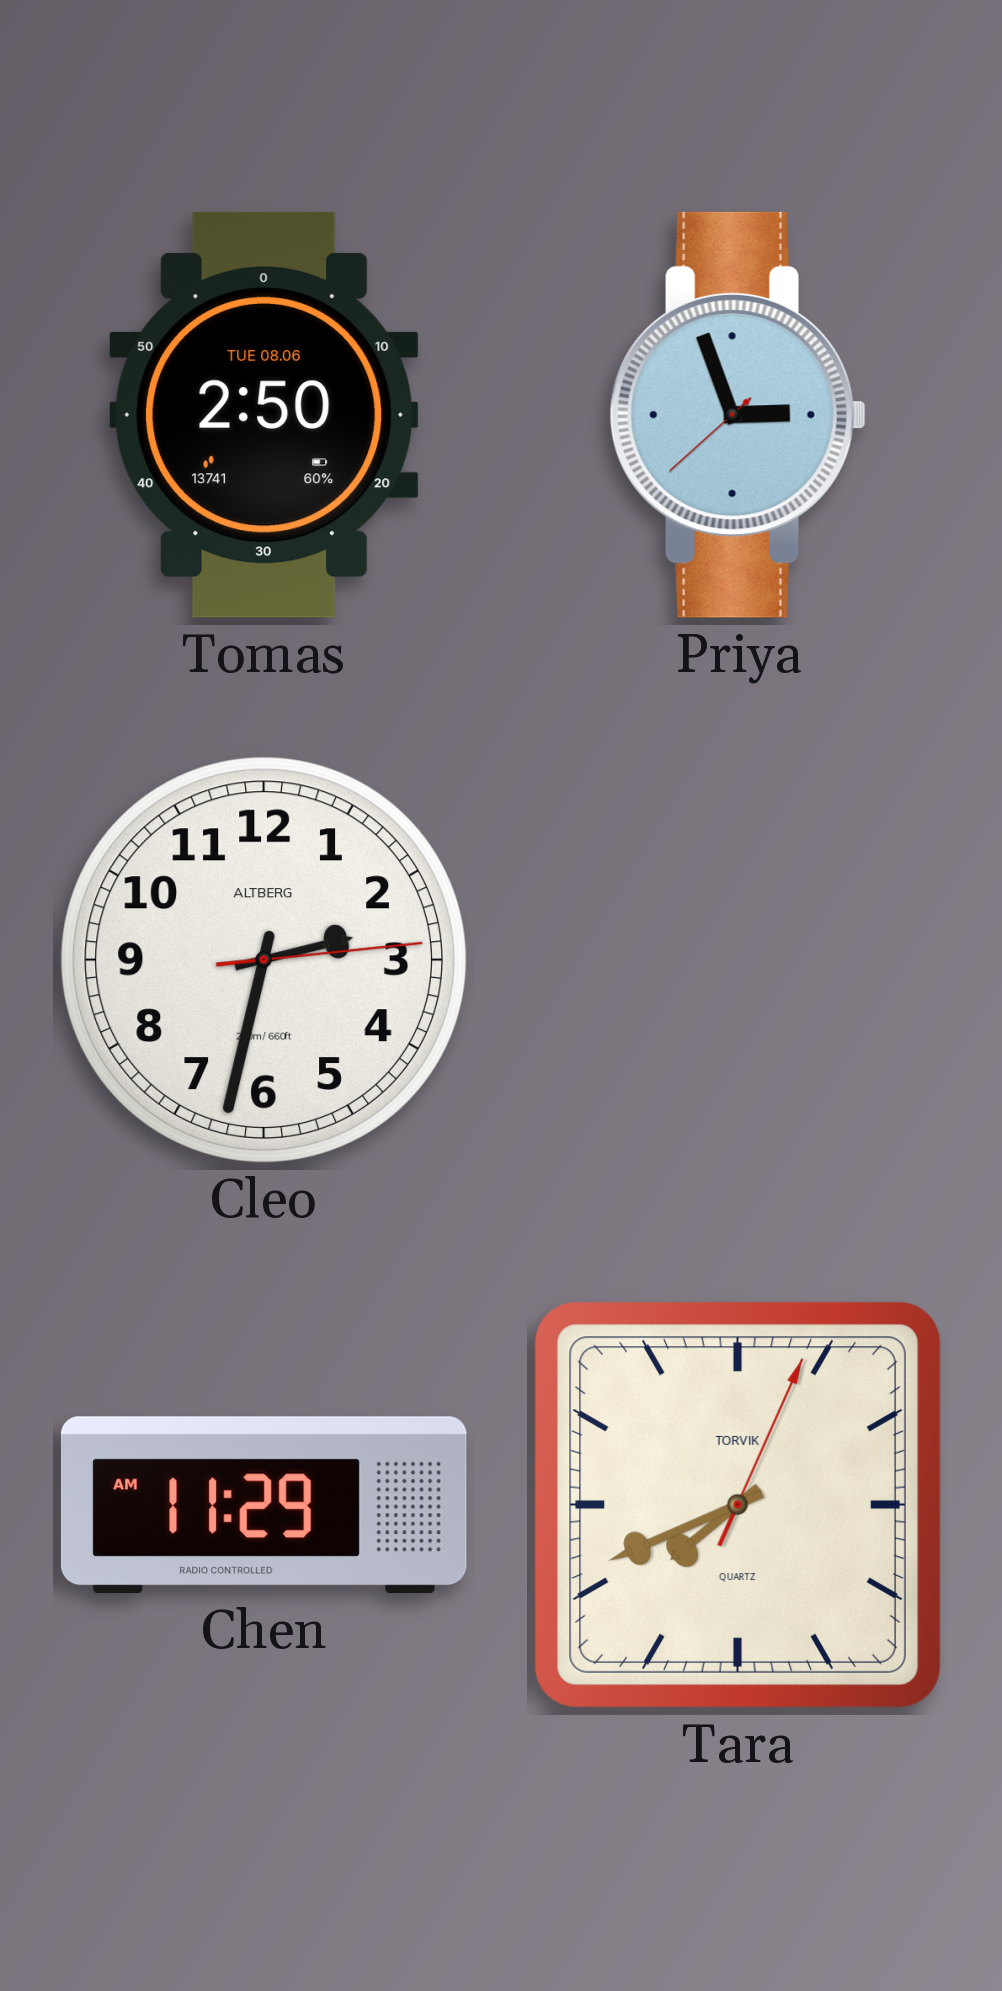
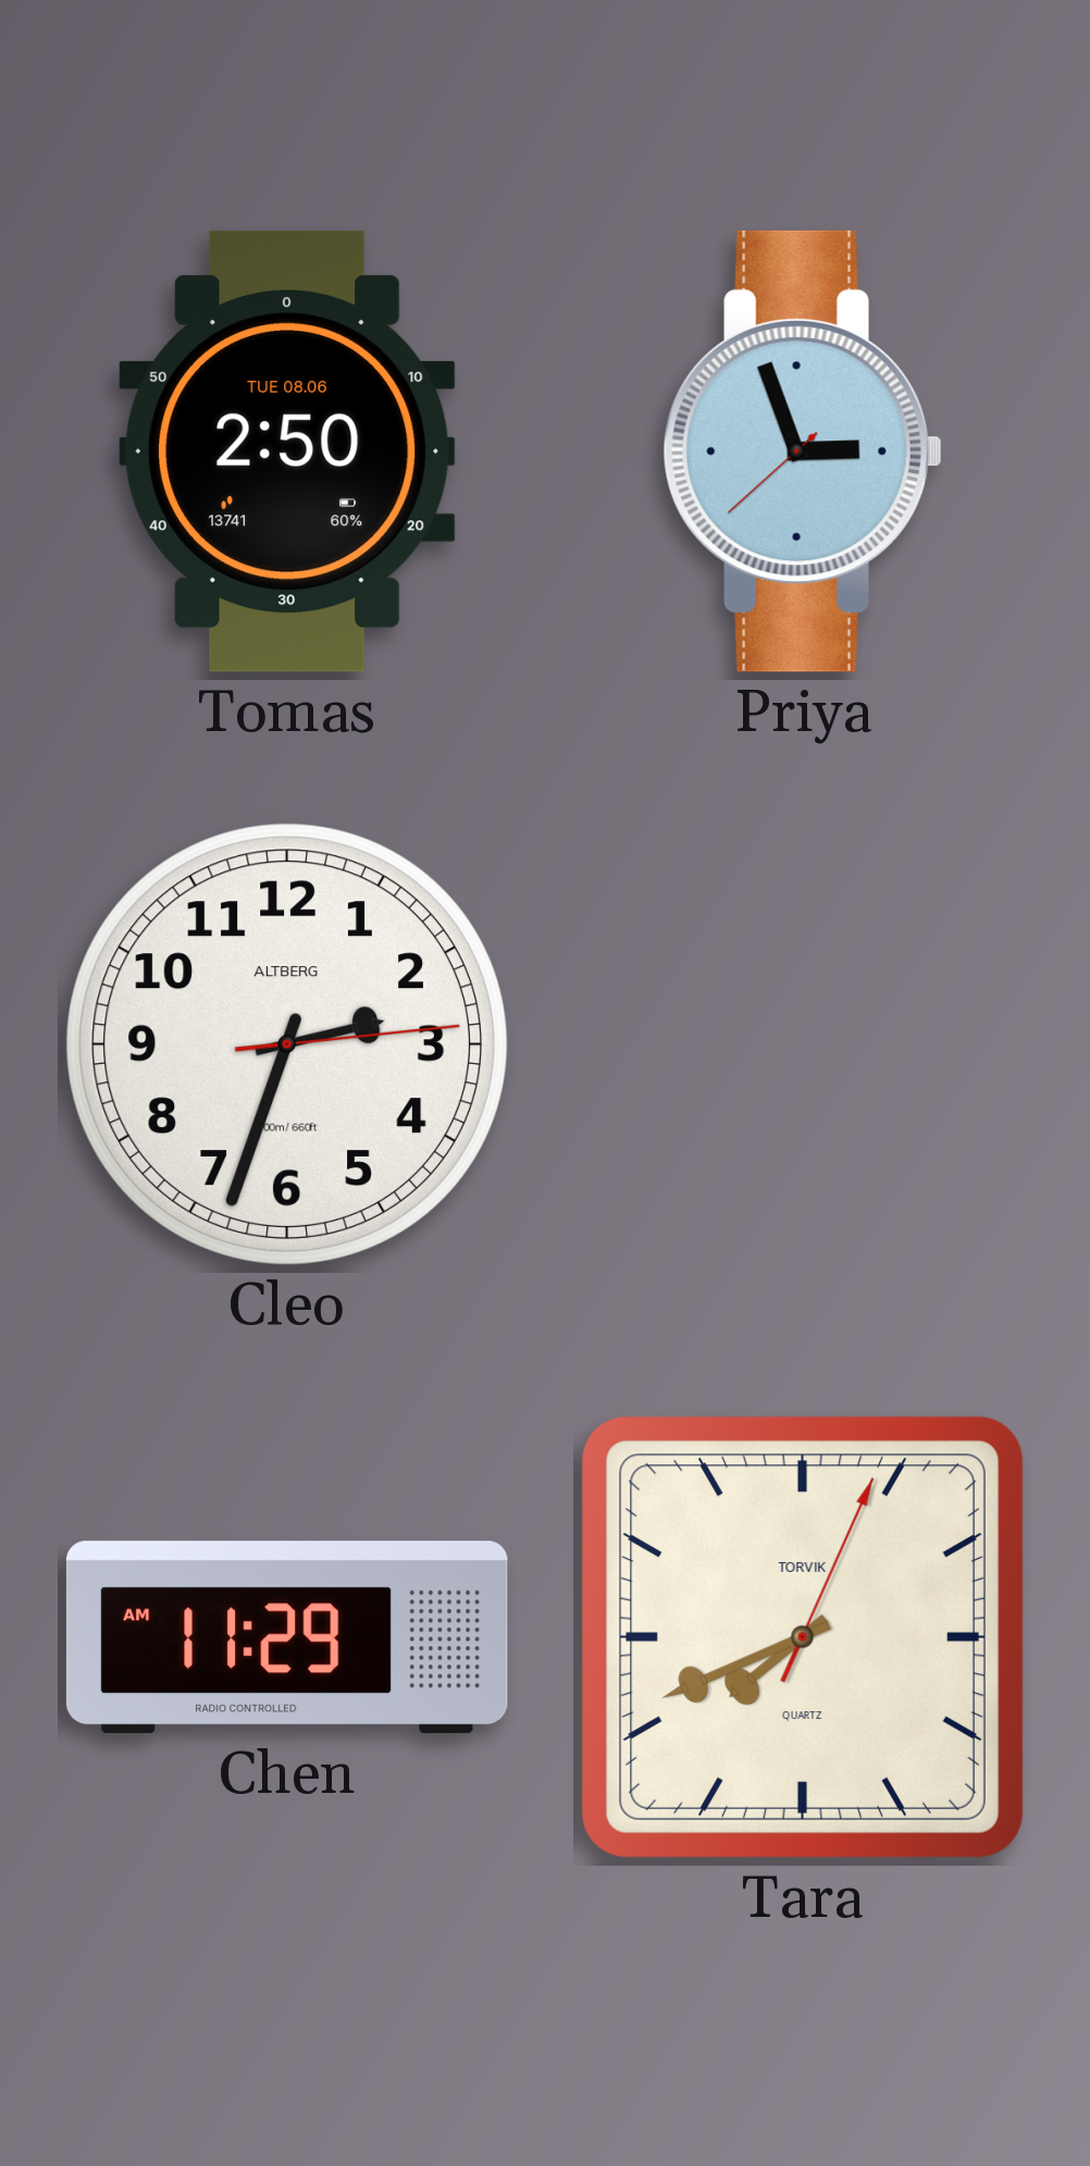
Cleo: 2:32 -> 2:33 (287, 1044)
